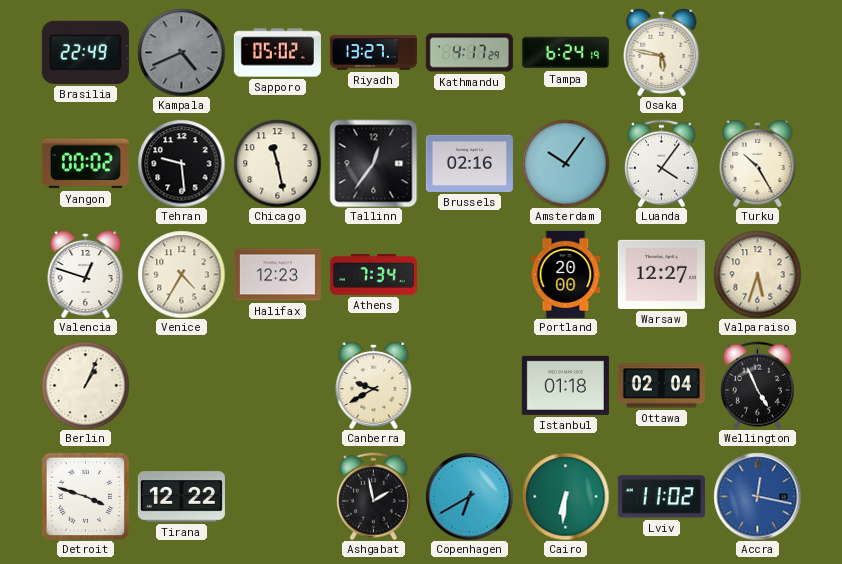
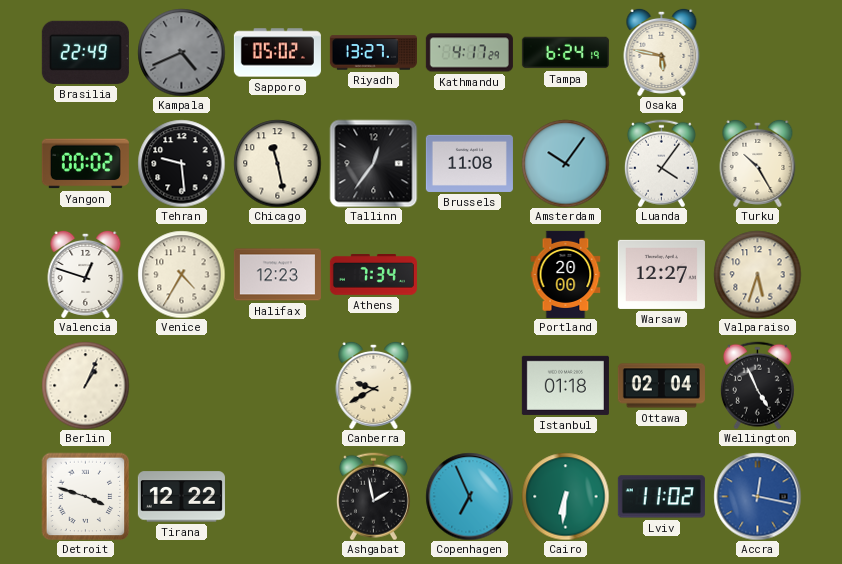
Brussels: 02:16 -> 11:08 (469, 163)
Copenhagen: 6:40 -> 6:56 (469, 496)
